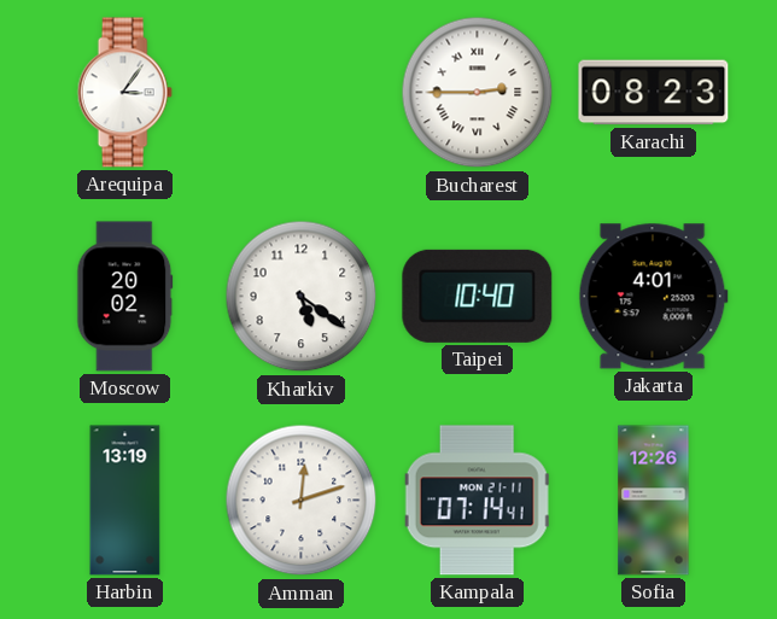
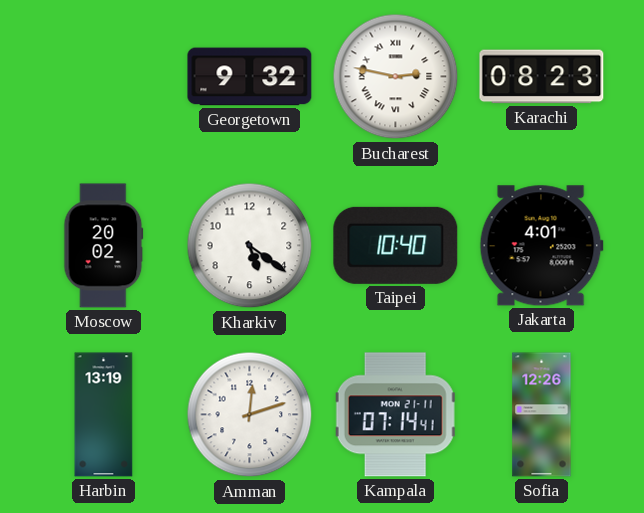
Arequipa: 3:06 -> none (124, 93)
Georgetown: none -> 9:32 (250, 77)
Bucharest: 2:45 -> 2:47 (396, 77)
